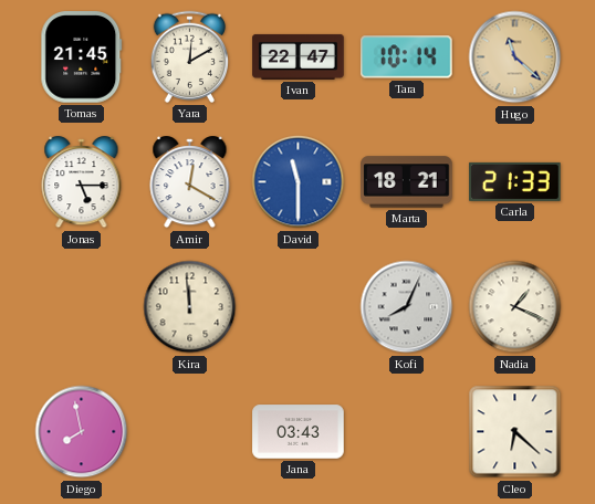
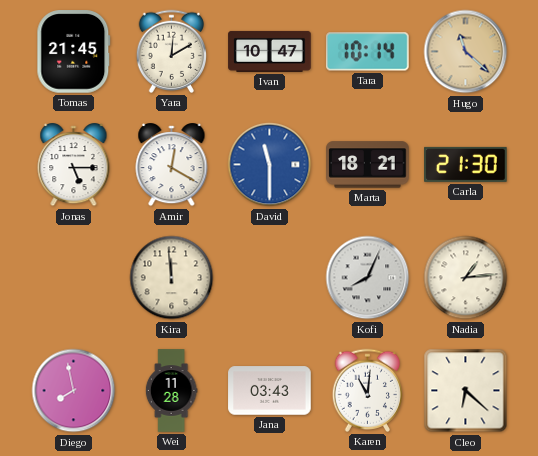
Ivan: 22:47 -> 10:47 (270, 51)
Carla: 21:33 -> 21:30 (466, 164)
Nadia: 1:19 -> 1:14 (466, 278)
Wei: none -> 11:28 (171, 391)
Karen: none -> 11:01 (368, 390)
